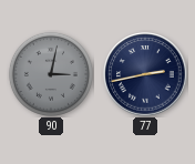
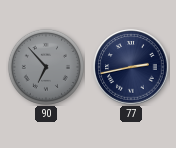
90: 3:02 -> 6:53 (46, 67)
